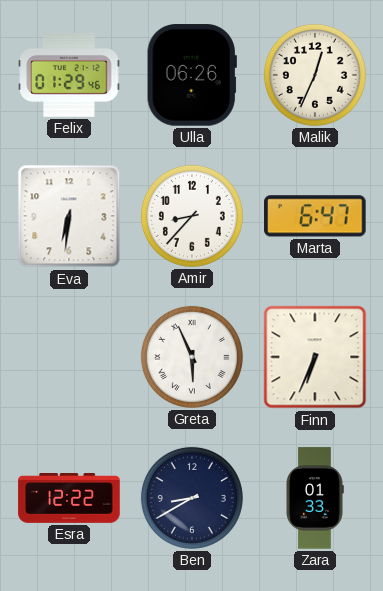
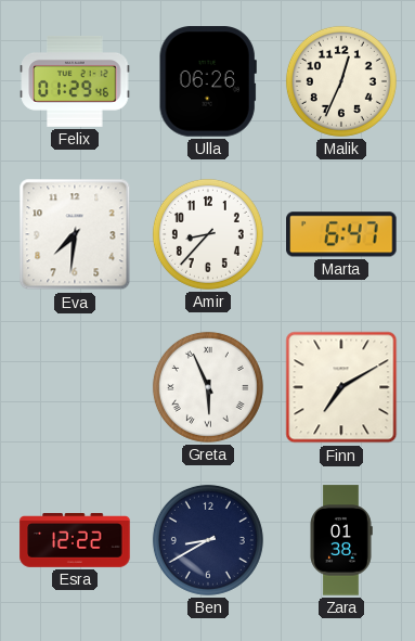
Eva: 6:31 -> 7:31 (75, 234)
Finn: 6:34 -> 7:10 (341, 387)
Zara: 01:33 -> 01:38 (341, 540)
